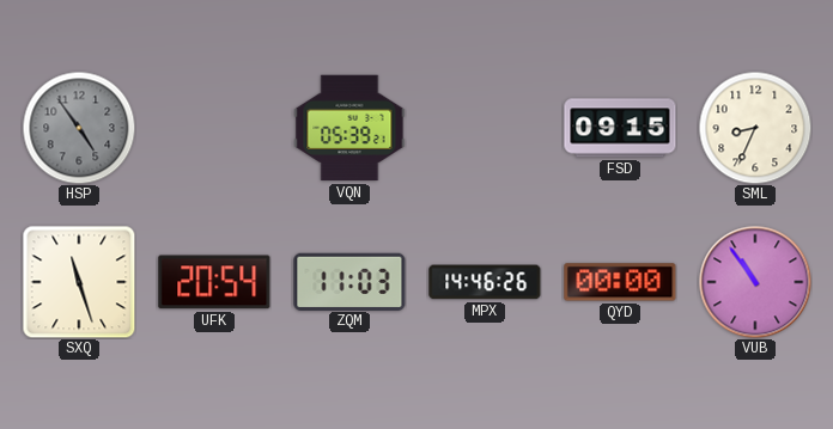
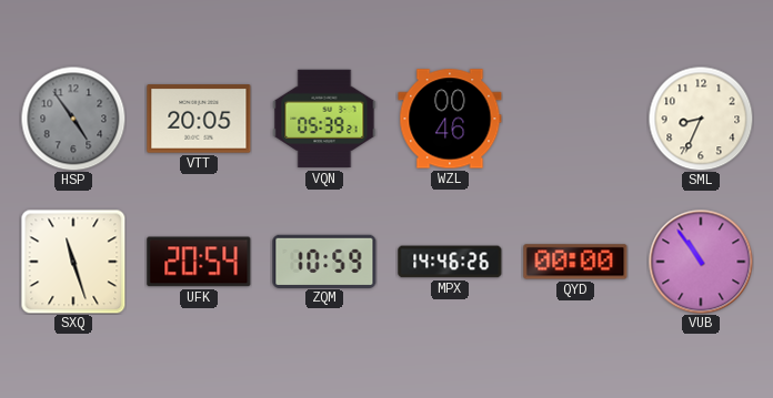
VTT: none -> 20:05 (199, 119)
WZL: none -> 00:46 (450, 119)
FSD: 09:15 -> none (620, 128)
ZQM: 11:03 -> 10:59 (324, 261)
